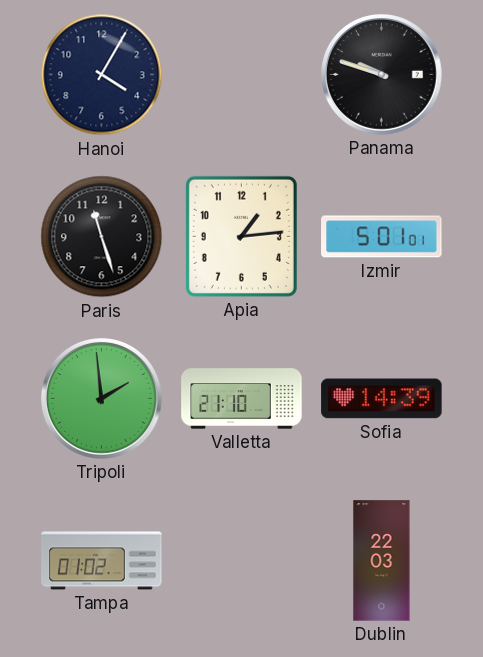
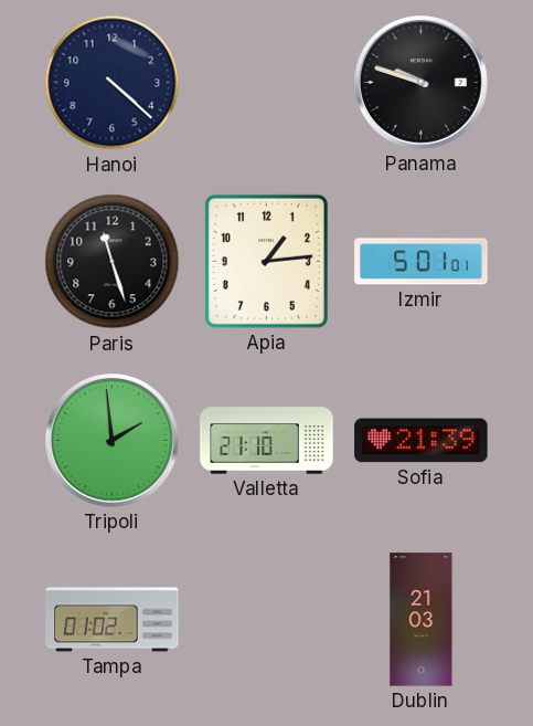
Hanoi: 4:05 -> 4:22 (113, 83)
Sofia: 14:39 -> 21:39 (422, 441)
Dublin: 22:03 -> 21:03 (422, 620)
